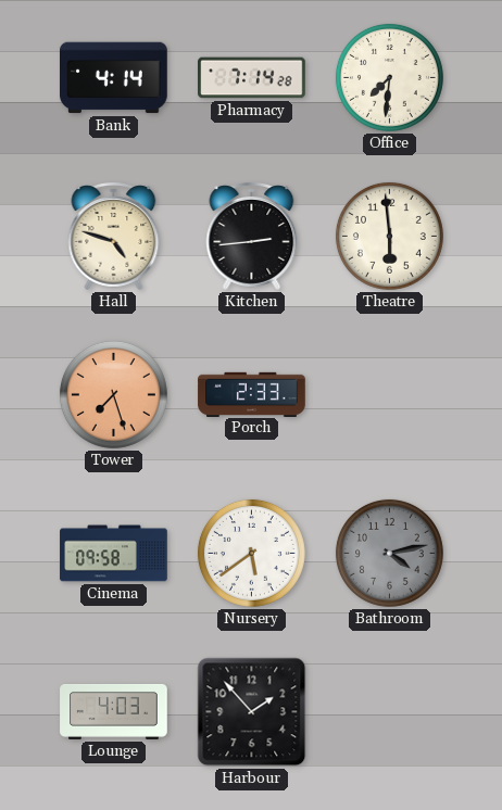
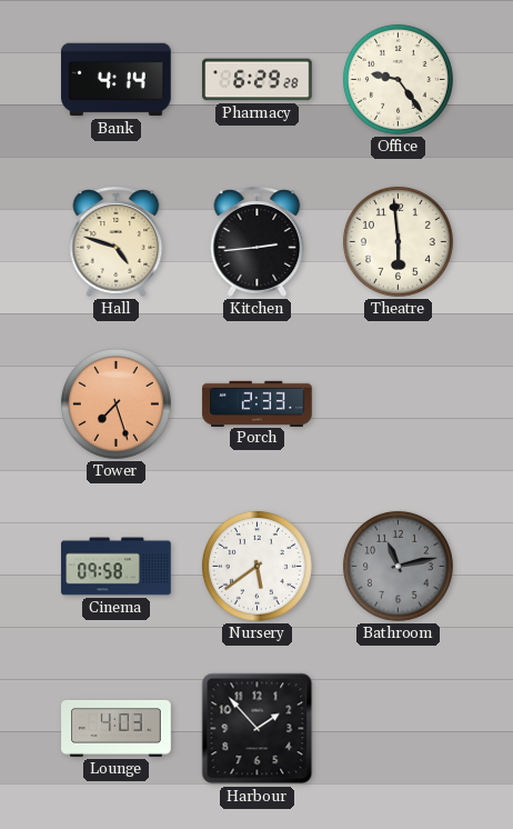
Pharmacy: 7:14 -> 6:29 (258, 80)
Office: 7:31 -> 9:24 (398, 79)
Bathroom: 4:13 -> 11:13 (398, 566)
